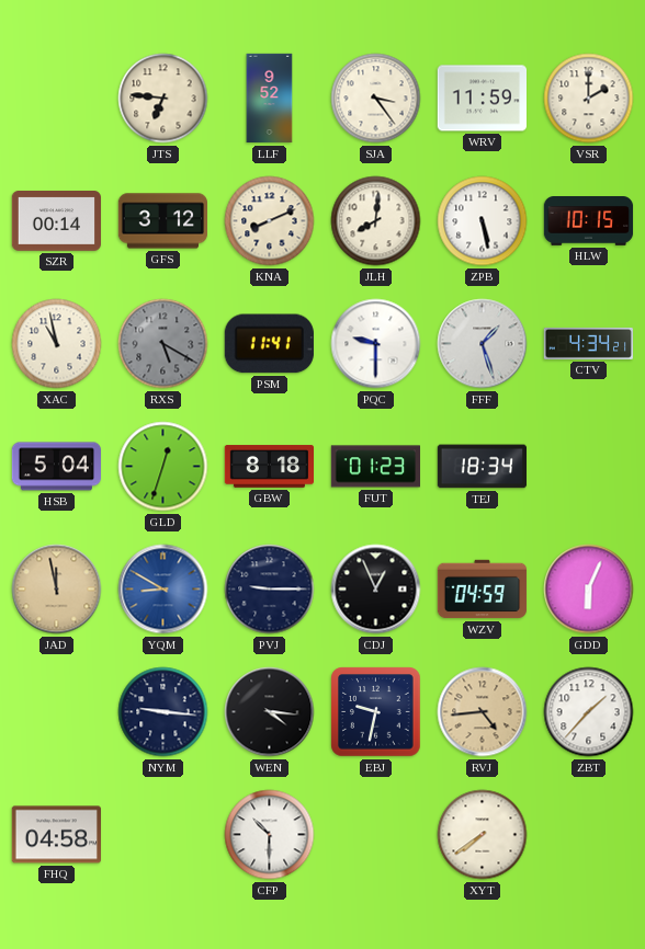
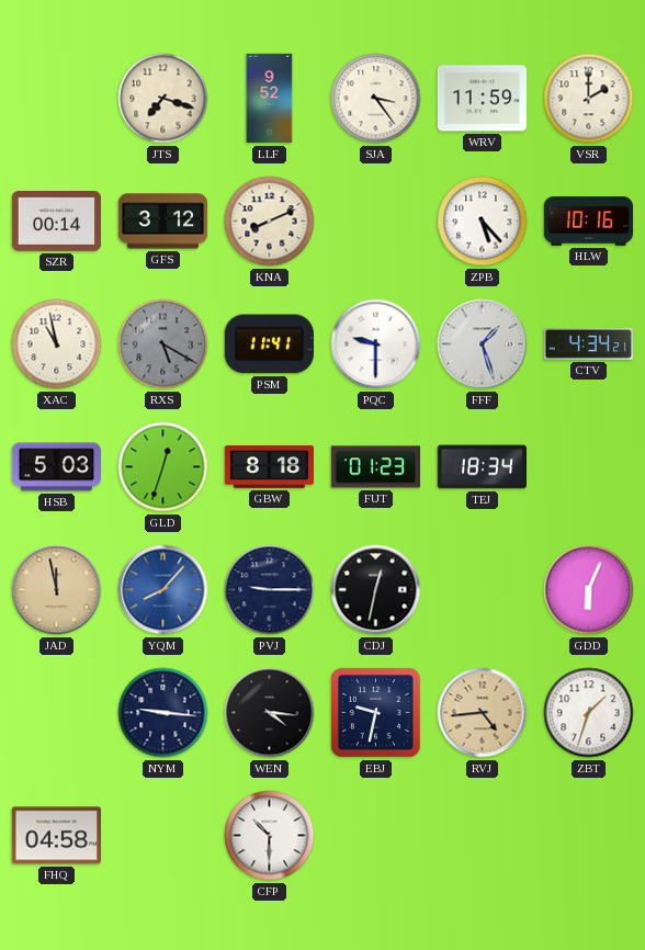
JTS: 6:46 -> 7:18 (163, 99)
JLH: 8:01 -> none (376, 221)
ZPB: 5:28 -> 5:23 (483, 222)
HLW: 10:15 -> 10:16 (589, 222)
HSB: 5:04 -> 5:03 (56, 467)
YQM: 8:50 -> 8:07 (163, 590)
CDJ: 12:56 -> 12:32 (376, 590)
WZV: 04:59 -> none (483, 590)
ZBT: 1:37 -> 1:33 (589, 713)
XYT: 7:39 -> none (483, 835)
